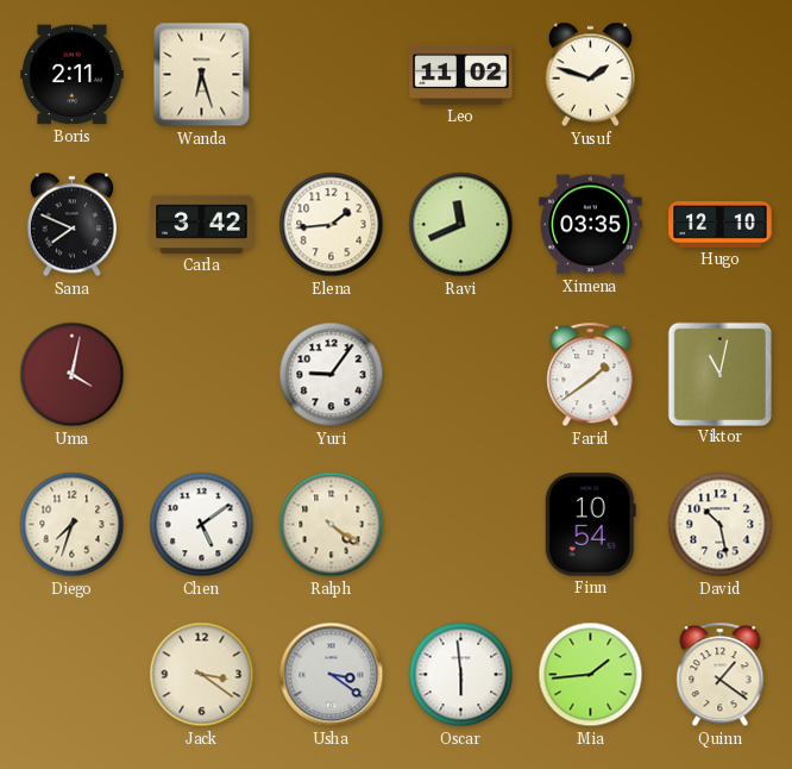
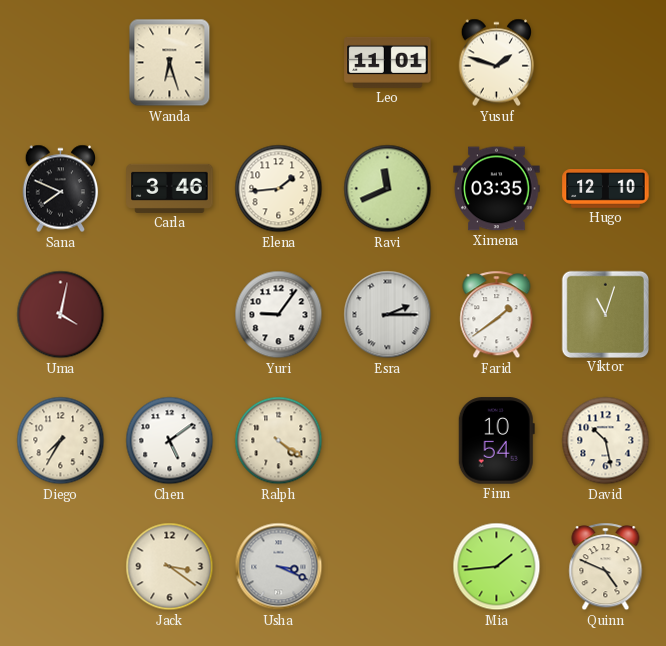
Boris: 2:11 -> none (73, 75)
Leo: 11:02 -> 11:01 (388, 62)
Carla: 3:42 -> 3:46 (170, 188)
Esra: none -> 2:15 (388, 315)
Viktor: 11:02 -> 11:03 (605, 314)
Diego: 7:33 -> 7:35 (61, 441)
Usha: 3:21 -> 3:19 (279, 567)
Oscar: 5:59 -> none (461, 675)
Quinn: 1:21 -> 4:49 (606, 567)
